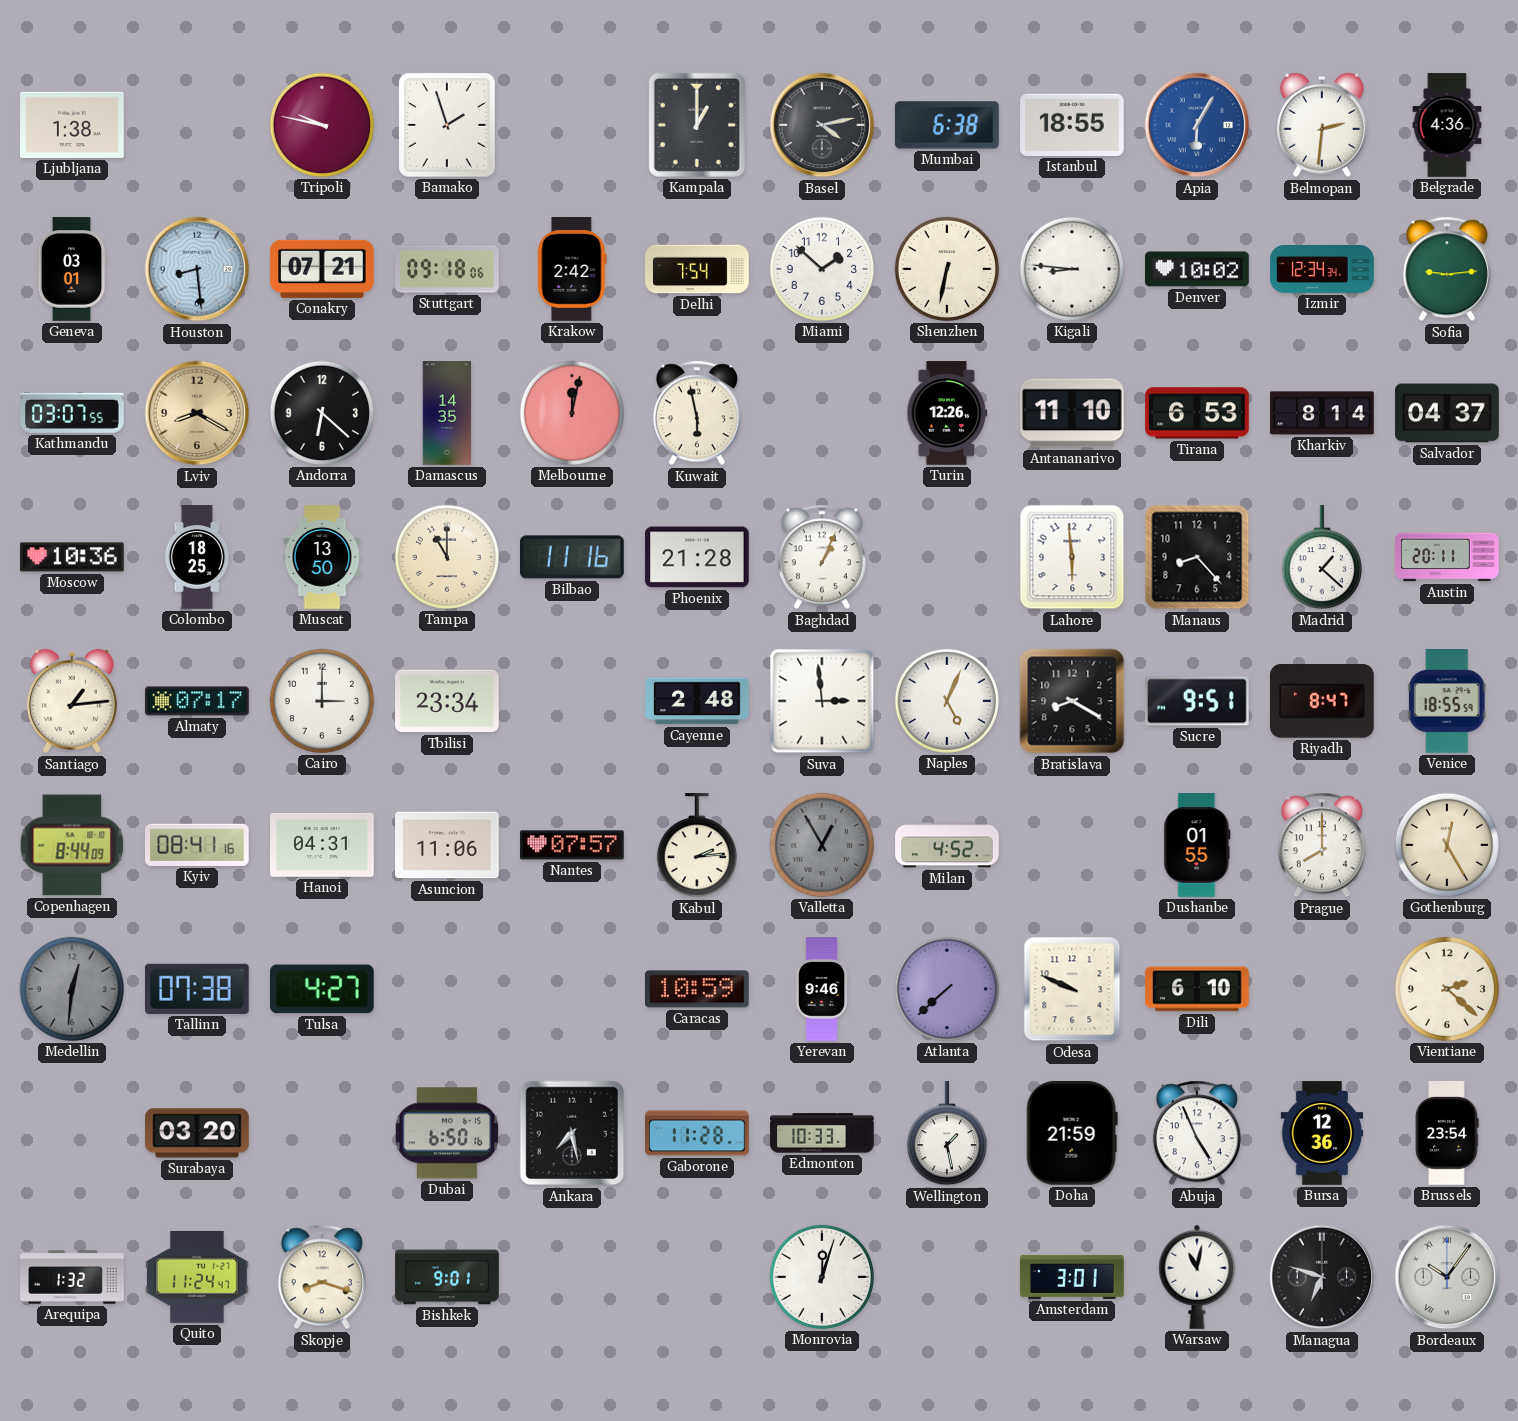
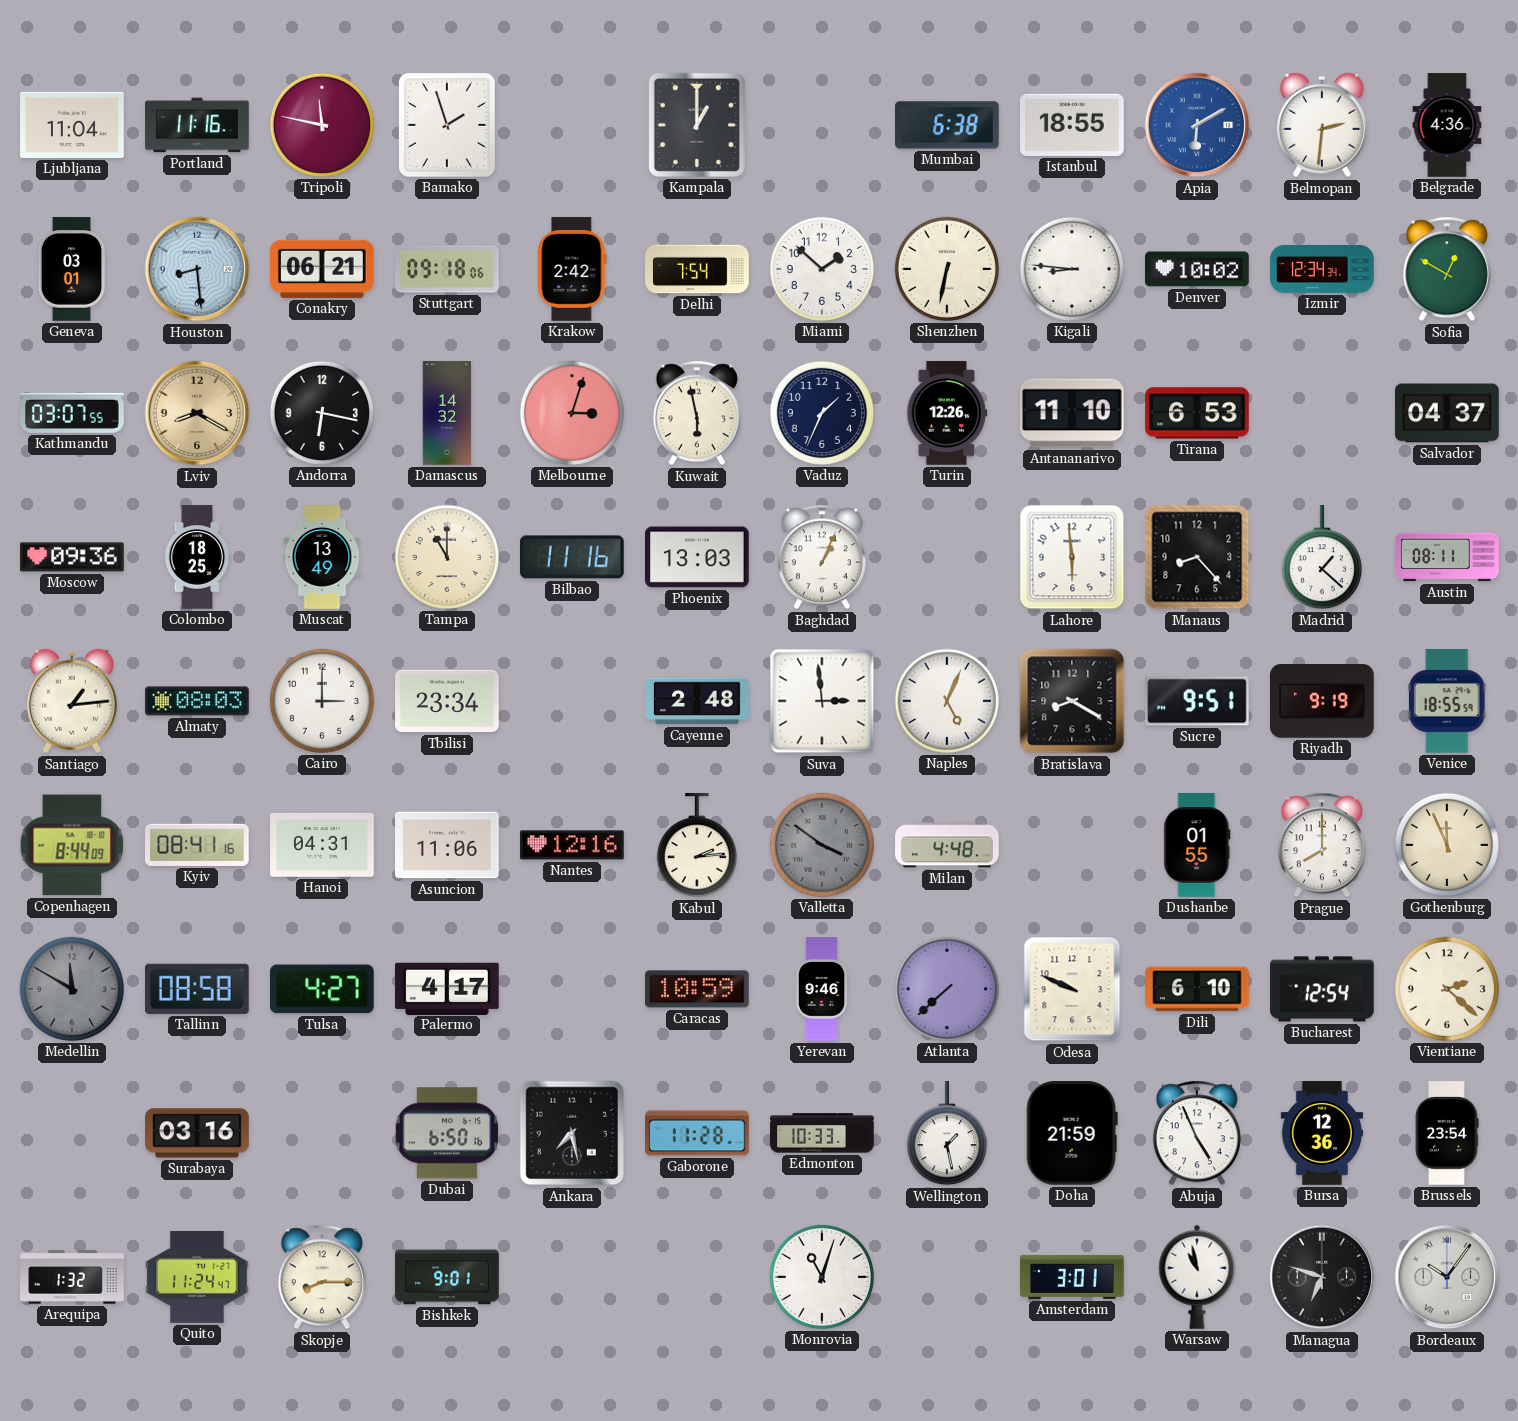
Ljubljana: 1:38 -> 11:04 (72, 125)
Portland: none -> 11:16 (197, 125)
Tripoli: 9:47 -> 11:47 (322, 125)
Basel: 4:13 -> none (822, 125)
Apia: 6:05 -> 6:10 (1197, 125)
Conakry: 07:21 -> 06:21 (322, 269)
Sofia: 9:14 -> 12:50 (1447, 269)
Andorra: 6:22 -> 6:17 (322, 413)
Damascus: 14:35 -> 14:32 (447, 413)
Melbourne: 12:02 -> 3:03 (572, 413)
Vaduz: none -> 1:34 (822, 413)
Kharkiv: 8:14 -> none (1322, 413)
Moscow: 10:36 -> 09:36 (72, 557)
Muscat: 13:50 -> 13:49 (322, 557)
Phoenix: 21:28 -> 13:03 (697, 557)
Austin: 20:11 -> 08:11 (1447, 557)
Almaty: 07:17 -> 08:03 (197, 701)
Riyadh: 8:47 -> 9:19 (1323, 702)
Nantes: 07:57 -> 12:16 (572, 845)
Valletta: 12:55 -> 3:51 (822, 845)
Milan: 4:52 -> 4:48 (947, 845)
Gothenburg: 12:25 -> 11:56 (1447, 845)
Medellin: 12:31 -> 11:50 (72, 989)
Tallinn: 07:38 -> 08:58 (198, 989)
Palermo: none -> 4:17 (447, 988)
Bucharest: none -> 12:54 (1322, 989)
Surabaya: 03:20 -> 03:16 (197, 1133)
Skopje: 8:18 -> 8:15 (322, 1277)
Monrovia: 12:03 -> 11:03 (822, 1277)
Warsaw: 11:02 -> 10:58 (1197, 1277)
